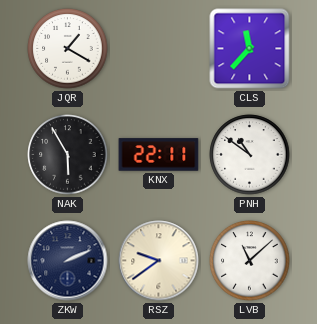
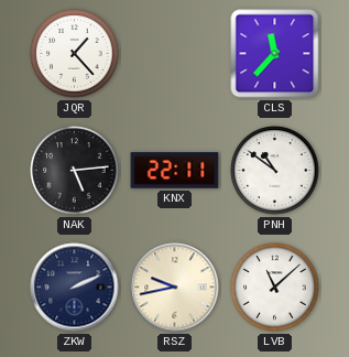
JQR: 1:20 -> 1:23 (75, 54)
NAK: 5:55 -> 5:14 (75, 171)
RSZ: 9:39 -> 9:43 (175, 288)
